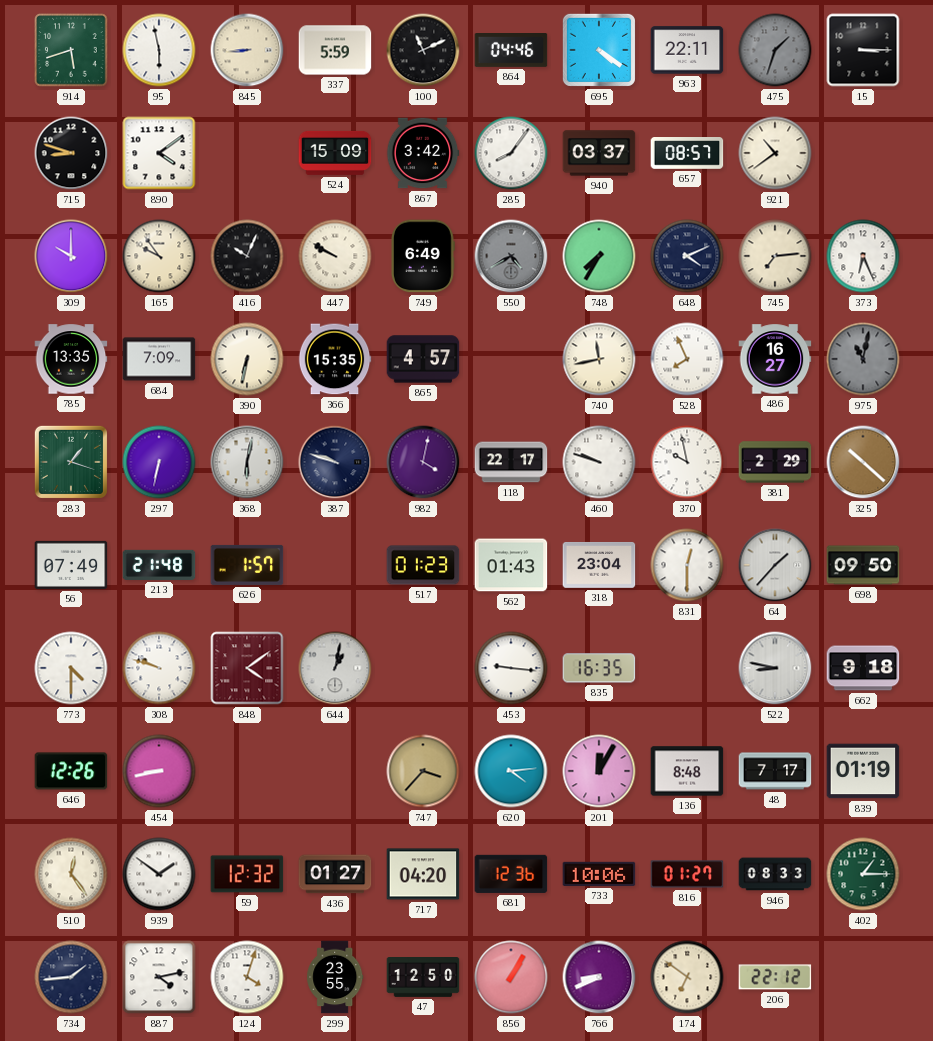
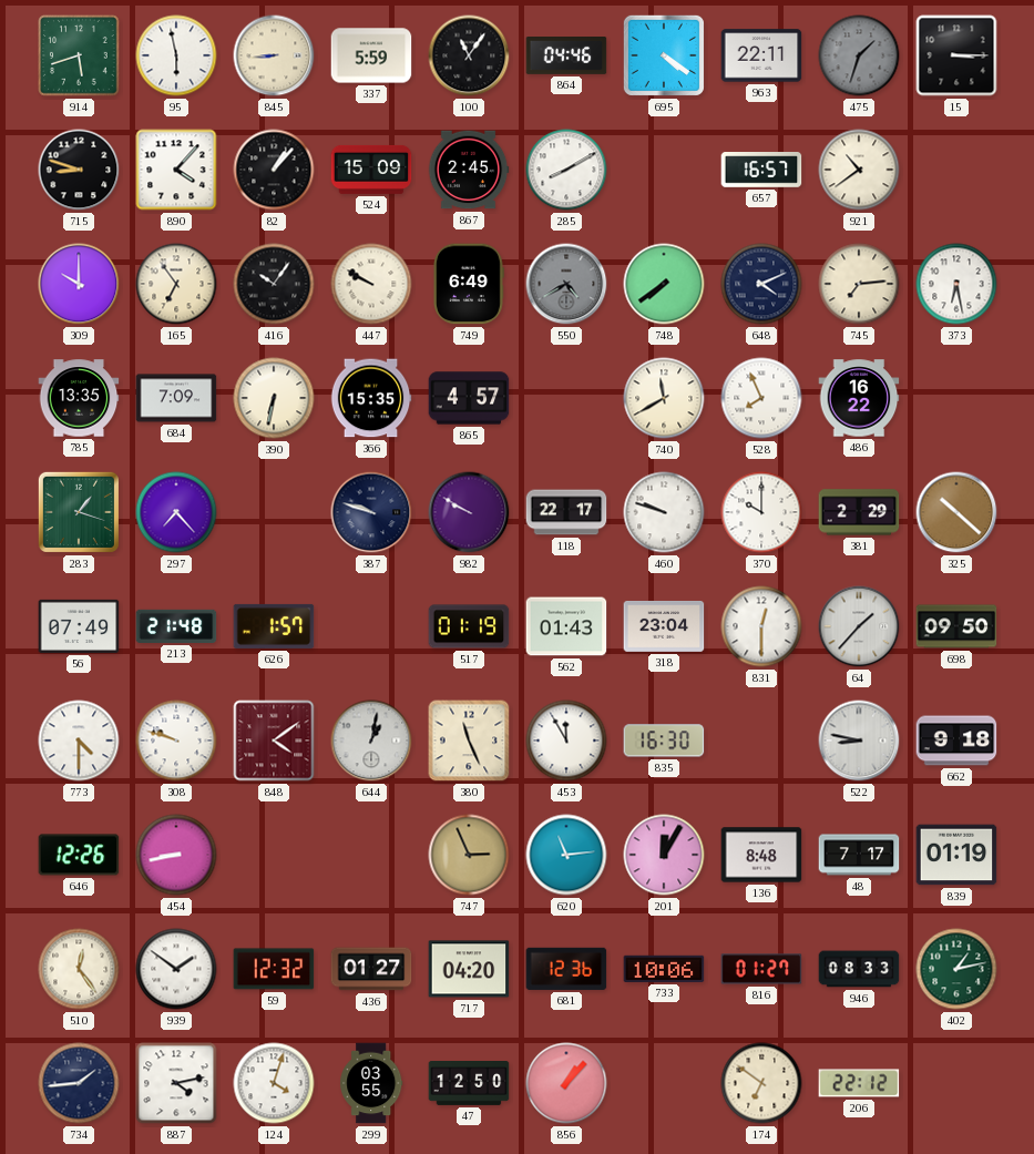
100: 11:11 -> 11:06 (469, 55)
890: 4:09 -> 4:07 (176, 170)
82: none -> 1:07 (274, 170)
867: 3:42 -> 2:45 (469, 170)
285: 8:06 -> 8:10 (566, 170)
940: 03:37 -> none (599, 153)
657: 08:57 -> 16:57 (761, 170)
165: 9:54 -> 6:54 (176, 284)
416: 10:04 -> 10:06 (274, 284)
748: 7:35 -> 7:39 (664, 284)
373: 6:26 -> 6:28 (956, 284)
740: 11:43 -> 11:40 (664, 398)
486: 16:27 -> 16:22 (859, 398)
975: 11:02 -> none (863, 359)
297: 6:32 -> 7:23 (176, 512)
368: 6:02 -> none (247, 462)
982: 4:02 -> 9:50 (469, 512)
370: 9:58 -> 10:00 (761, 512)
517: 01:23 -> 01:19 (469, 626)
380: none -> 11:26 (469, 741)
453: 9:16 -> 11:55 (566, 741)
835: 16:35 -> 16:30 (664, 741)
747: 3:37 -> 2:56 (469, 855)
620: 4:14 -> 11:14 (566, 855)
402: 1:15 -> 1:13 (956, 969)
299: 23:55 -> 03:55 (371, 1083)
856: 1:05 -> 1:07 (566, 1083)
766: 8:41 -> none (599, 977)
